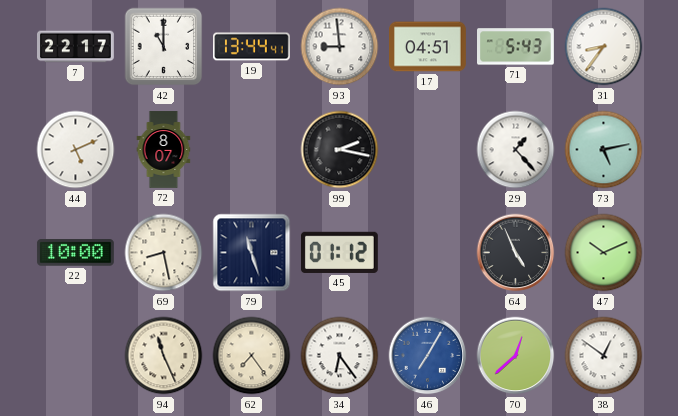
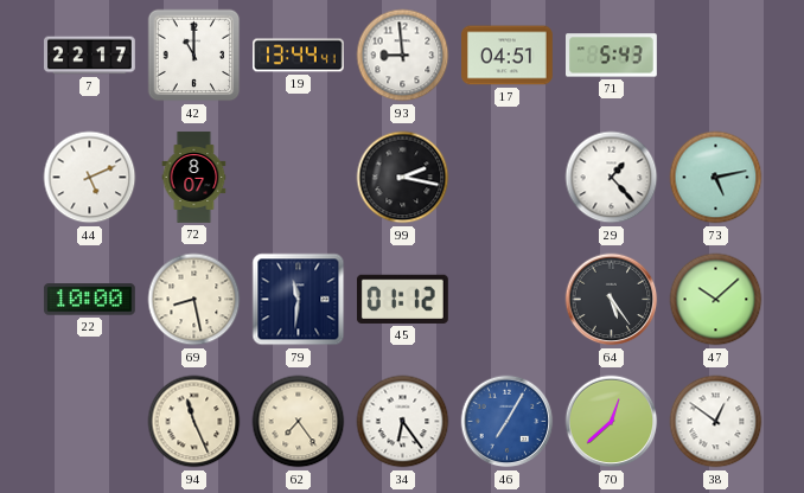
31: 8:36 -> none (604, 47)
79: 11:27 -> 11:31 (299, 300)
64: 4:56 -> 5:24 (612, 300)
47: 10:11 -> 10:08 (716, 300)
